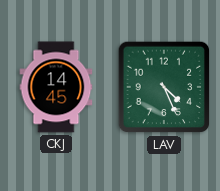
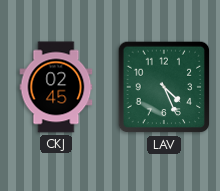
CKJ: 14:45 -> 02:45 (56, 87)
